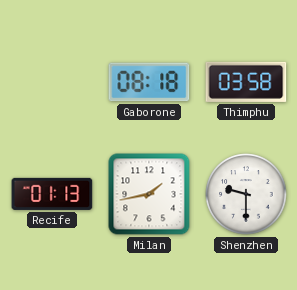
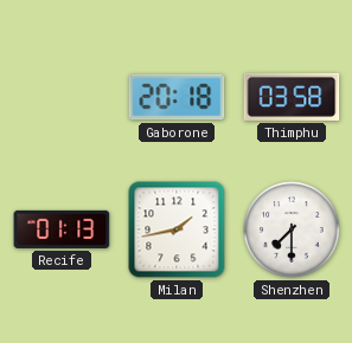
Gaborone: 08:18 -> 20:18 (177, 97)
Shenzhen: 9:30 -> 7:30 (292, 229)
